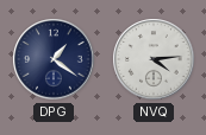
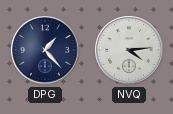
DPG: 1:21 -> 1:23 (45, 50)
